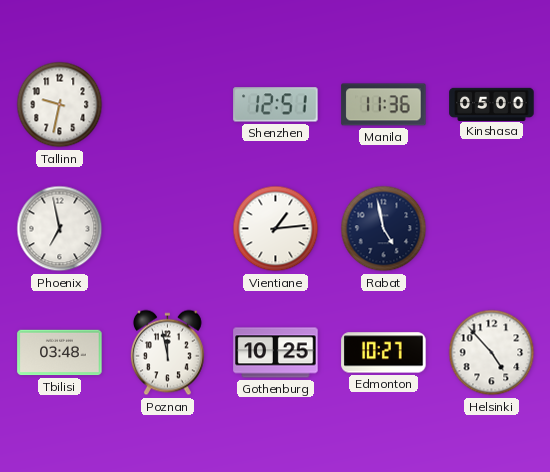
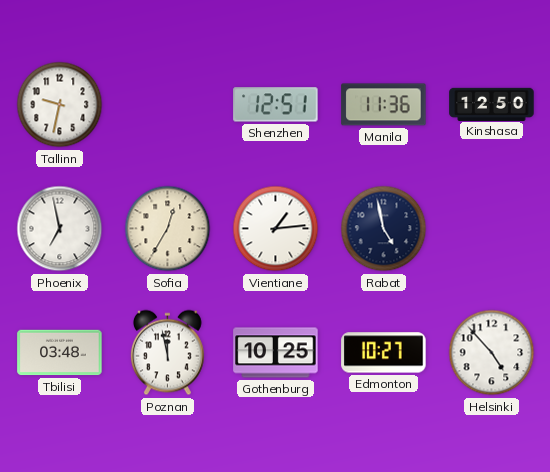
Kinshasa: 05:00 -> 12:50 (492, 104)
Sofia: none -> 12:35 (168, 229)
